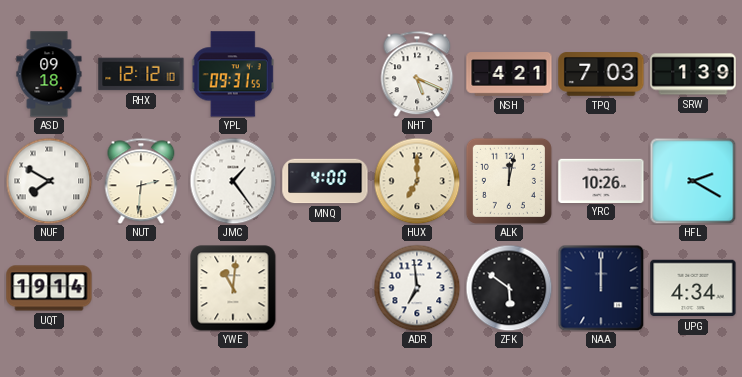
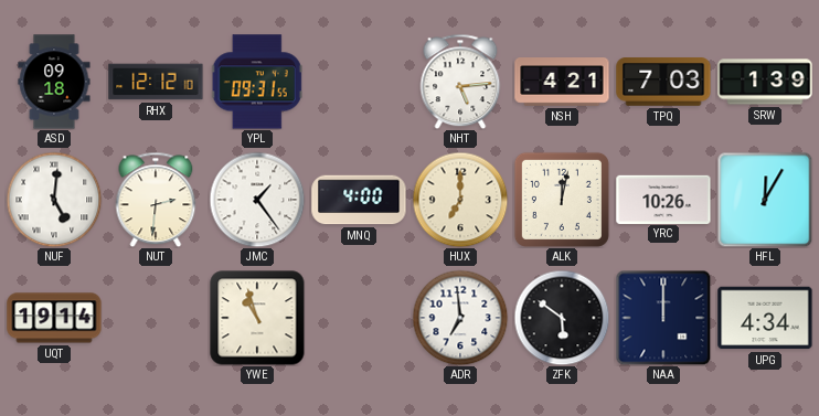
NHT: 5:19 -> 5:14 (460, 82)
NUF: 7:50 -> 5:01 (54, 200)
HFL: 2:20 -> 12:05 (765, 200)
YWE: 11:01 -> 10:57 (257, 318)
